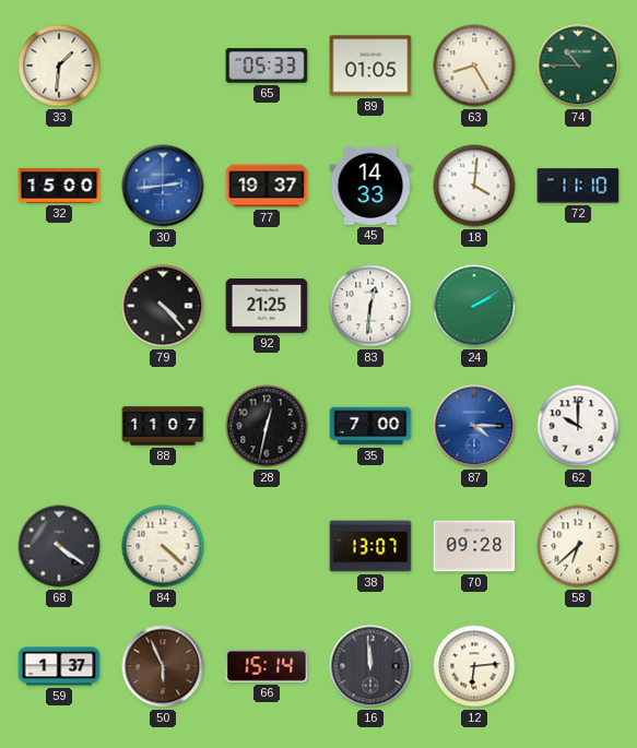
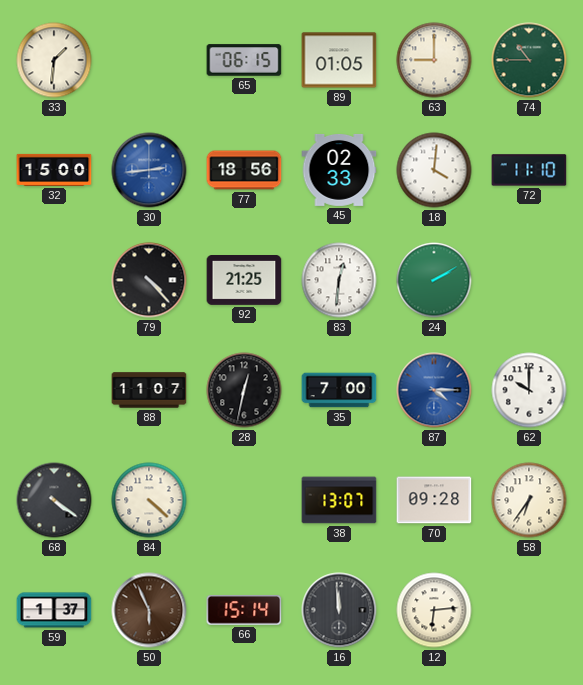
65: 05:33 -> 06:15 (244, 60)
63: 8:25 -> 9:00 (434, 60)
77: 19:37 -> 18:56 (244, 170)
45: 14:33 -> 02:33 (339, 170)
58: 6:38 -> 6:36 (529, 500)
